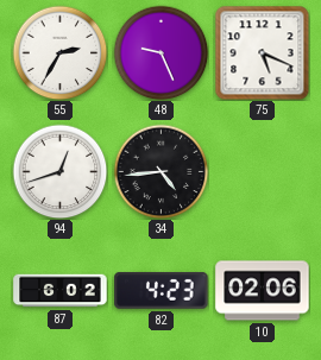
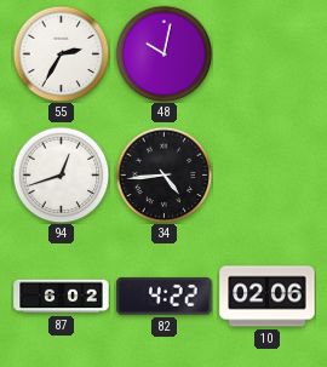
48: 9:26 -> 10:02 (163, 53)
75: 5:19 -> none (262, 52)
82: 4:23 -> 4:22 (165, 296)
